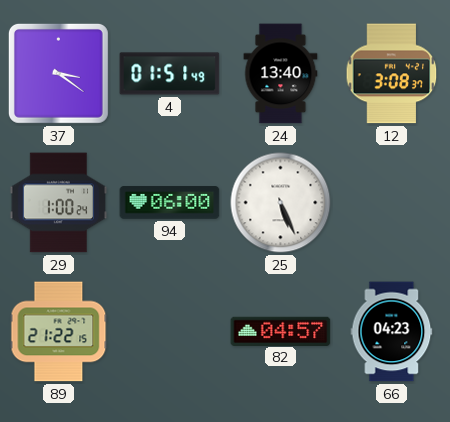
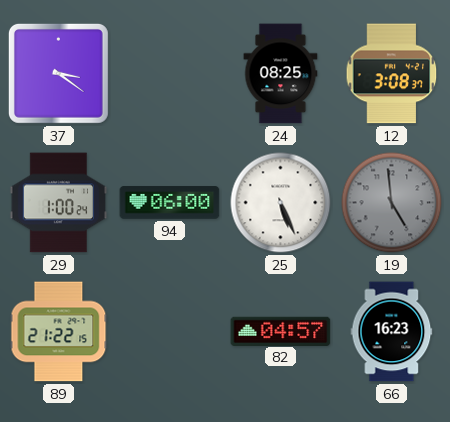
4: 01:51 -> none (170, 74)
24: 13:40 -> 08:25 (281, 74)
19: none -> 4:59 (392, 203)
66: 04:23 -> 16:23 (392, 332)
